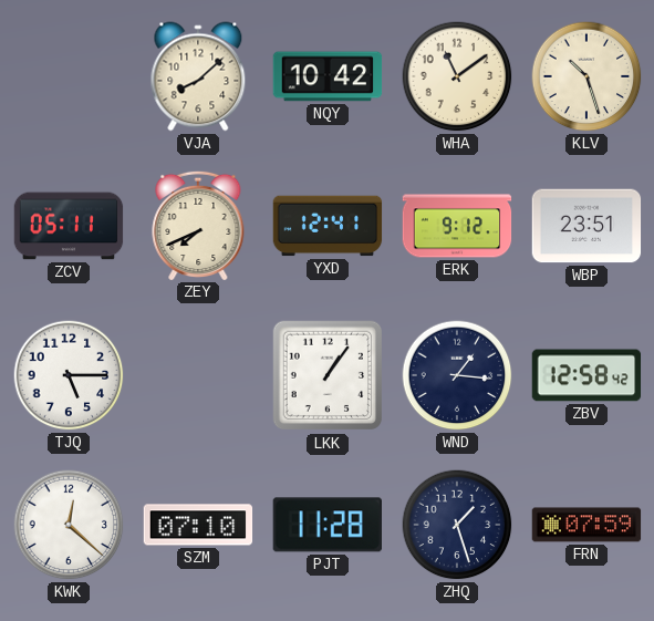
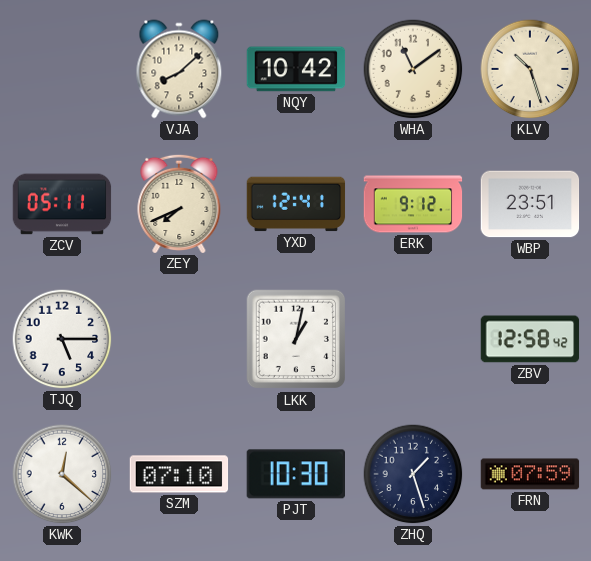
LKK: 1:06 -> 1:02 (296, 339)
WND: 1:16 -> none (457, 375)
PJT: 11:28 -> 10:30 (295, 474)
